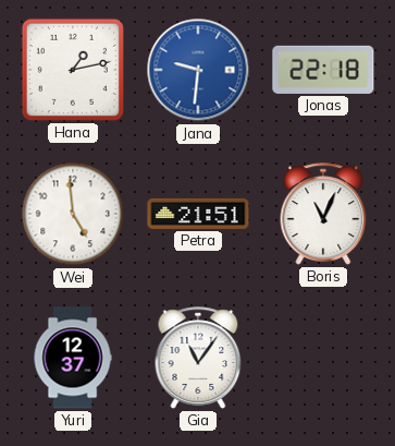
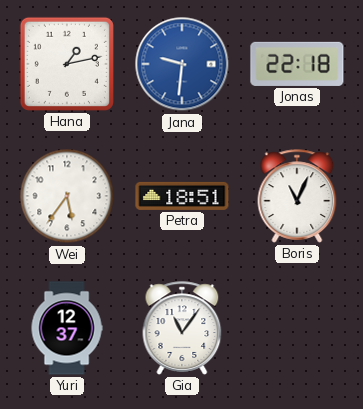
Wei: 4:59 -> 5:36 (67, 196)
Petra: 21:51 -> 18:51 (182, 196)
